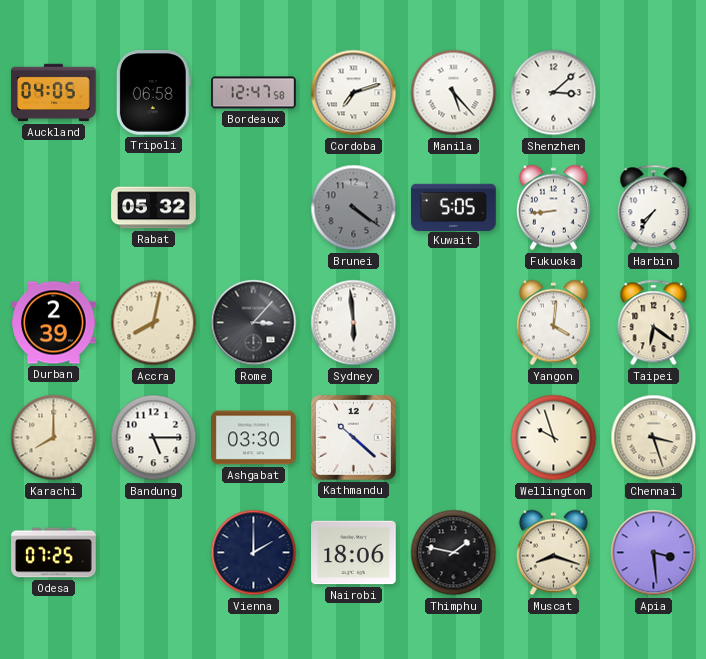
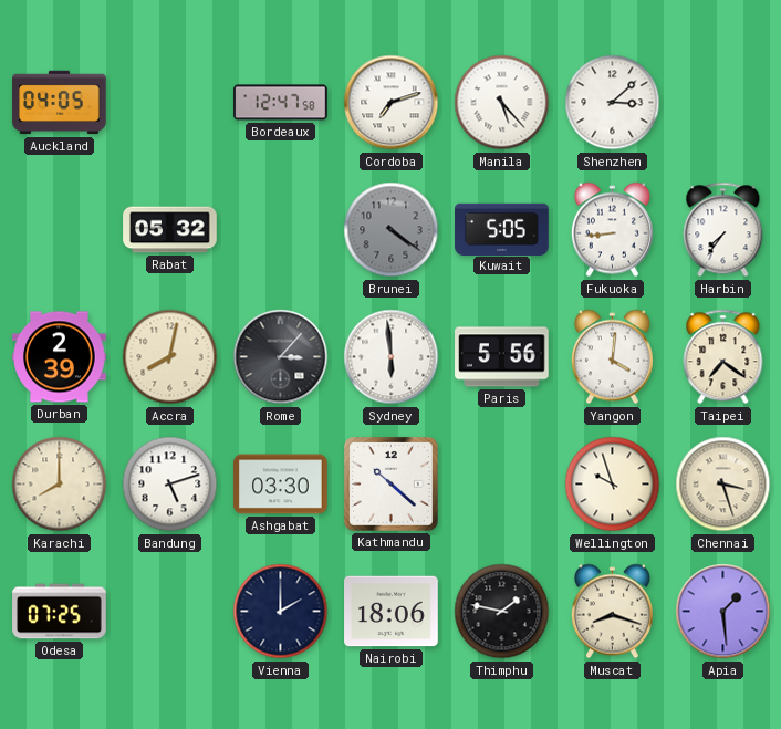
Tripoli: 06:58 -> none (153, 93)
Paris: none -> 5:56 (502, 357)
Taipei: 6:21 -> 7:21 (723, 357)
Bandung: 5:15 -> 5:12 (170, 485)
Apia: 3:29 -> 1:29 (723, 612)
